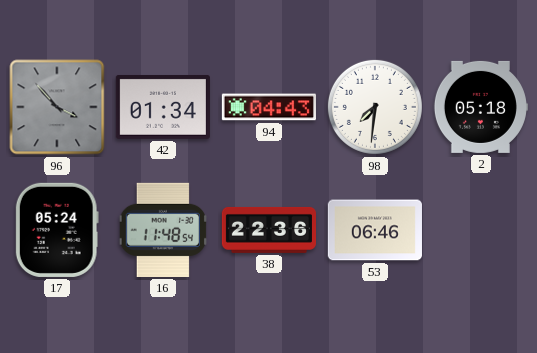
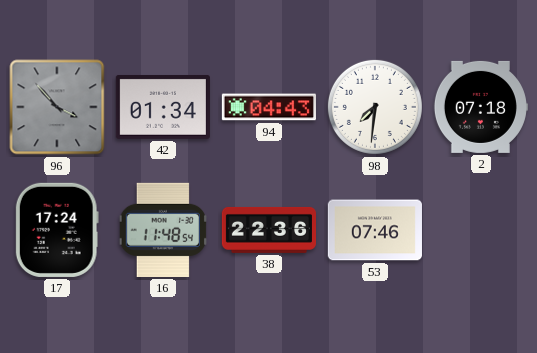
2: 05:18 -> 07:18 (480, 107)
17: 05:24 -> 17:24 (57, 230)
53: 06:46 -> 07:46 (375, 230)
